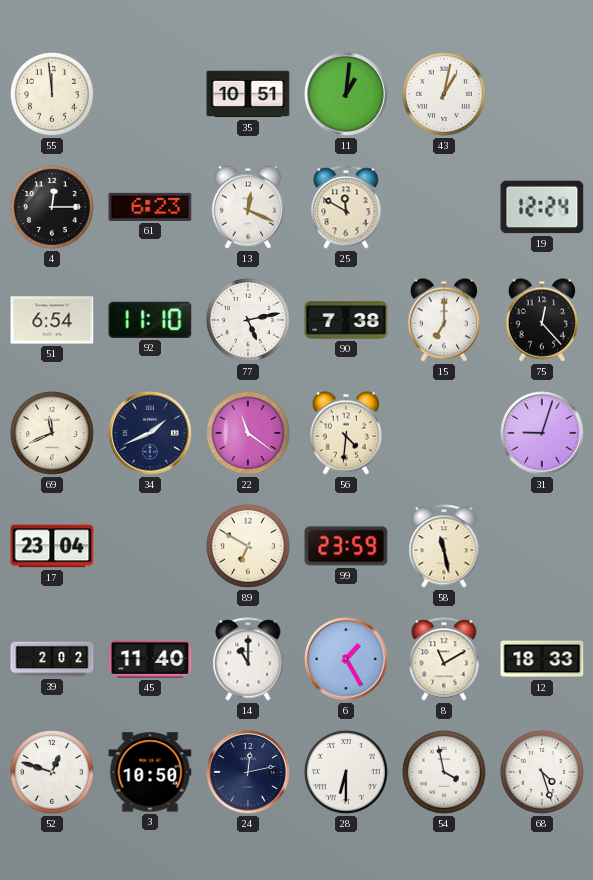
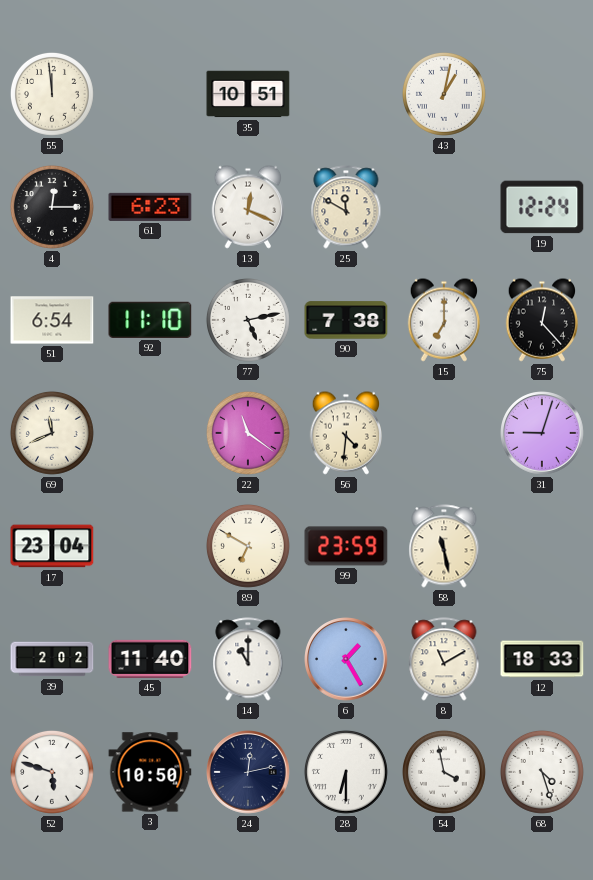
11: 1:01 -> none (346, 94)
34: 1:41 -> none (150, 433)
52: 12:48 -> 5:48 (52, 772)
